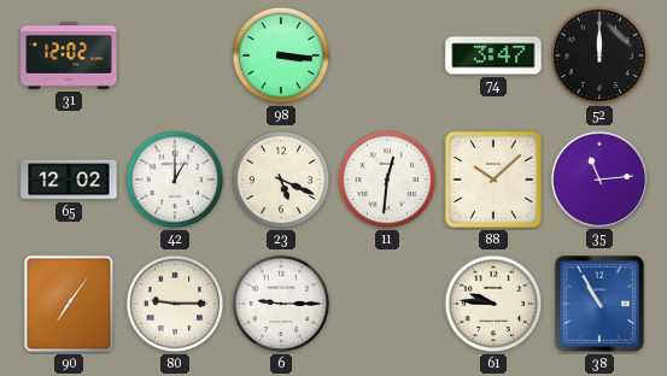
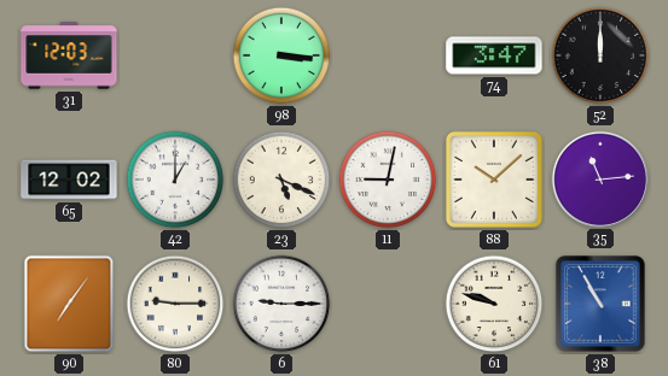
31: 12:02 -> 12:03 (69, 55)
11: 12:31 -> 9:02 (388, 180)
61: 9:46 -> 9:48 (494, 304)
